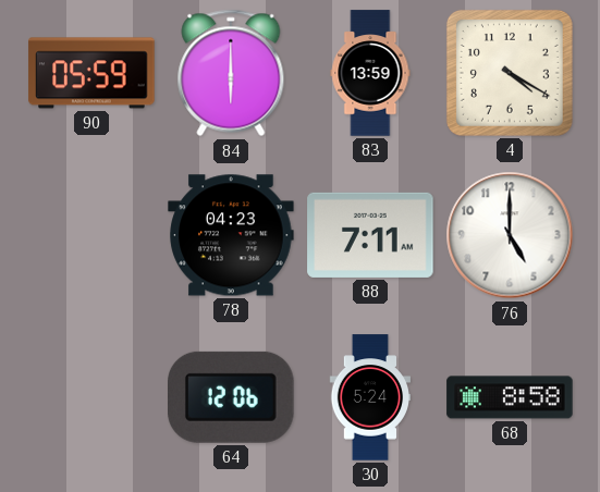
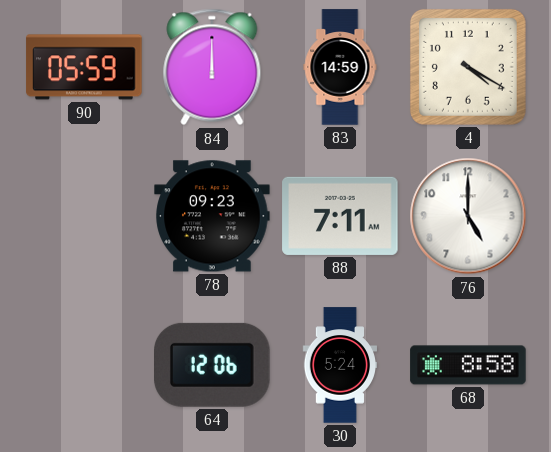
84: 6:00 -> 12:00 (212, 67)
83: 13:59 -> 14:59 (340, 67)
78: 04:23 -> 09:23 (212, 216)
